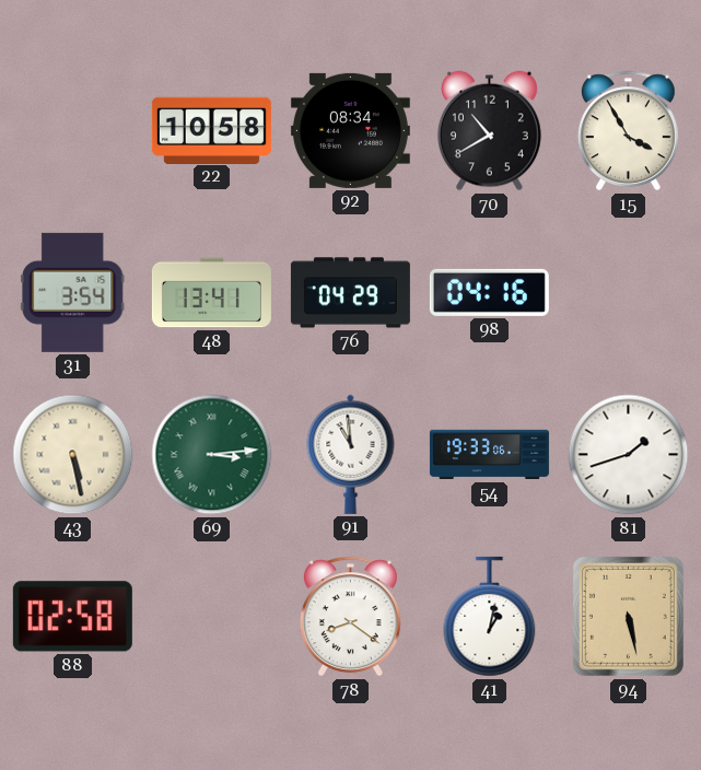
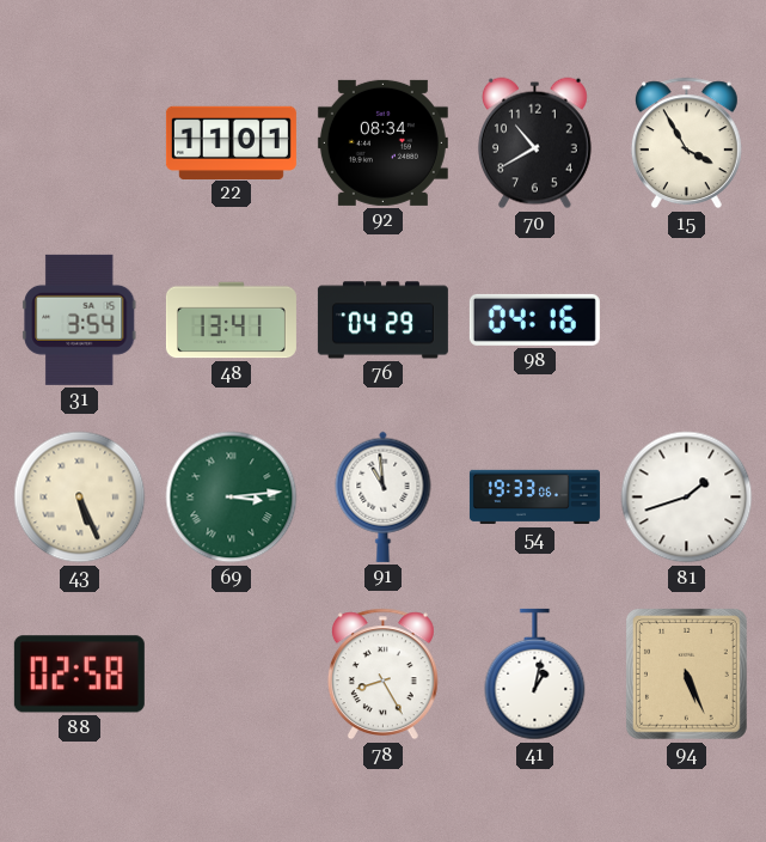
22: 10:58 -> 11:01 (231, 142)
43: 5:28 -> 5:26 (80, 498)
78: 8:21 -> 8:25 (382, 675)
94: 5:28 -> 5:26 (686, 673)
